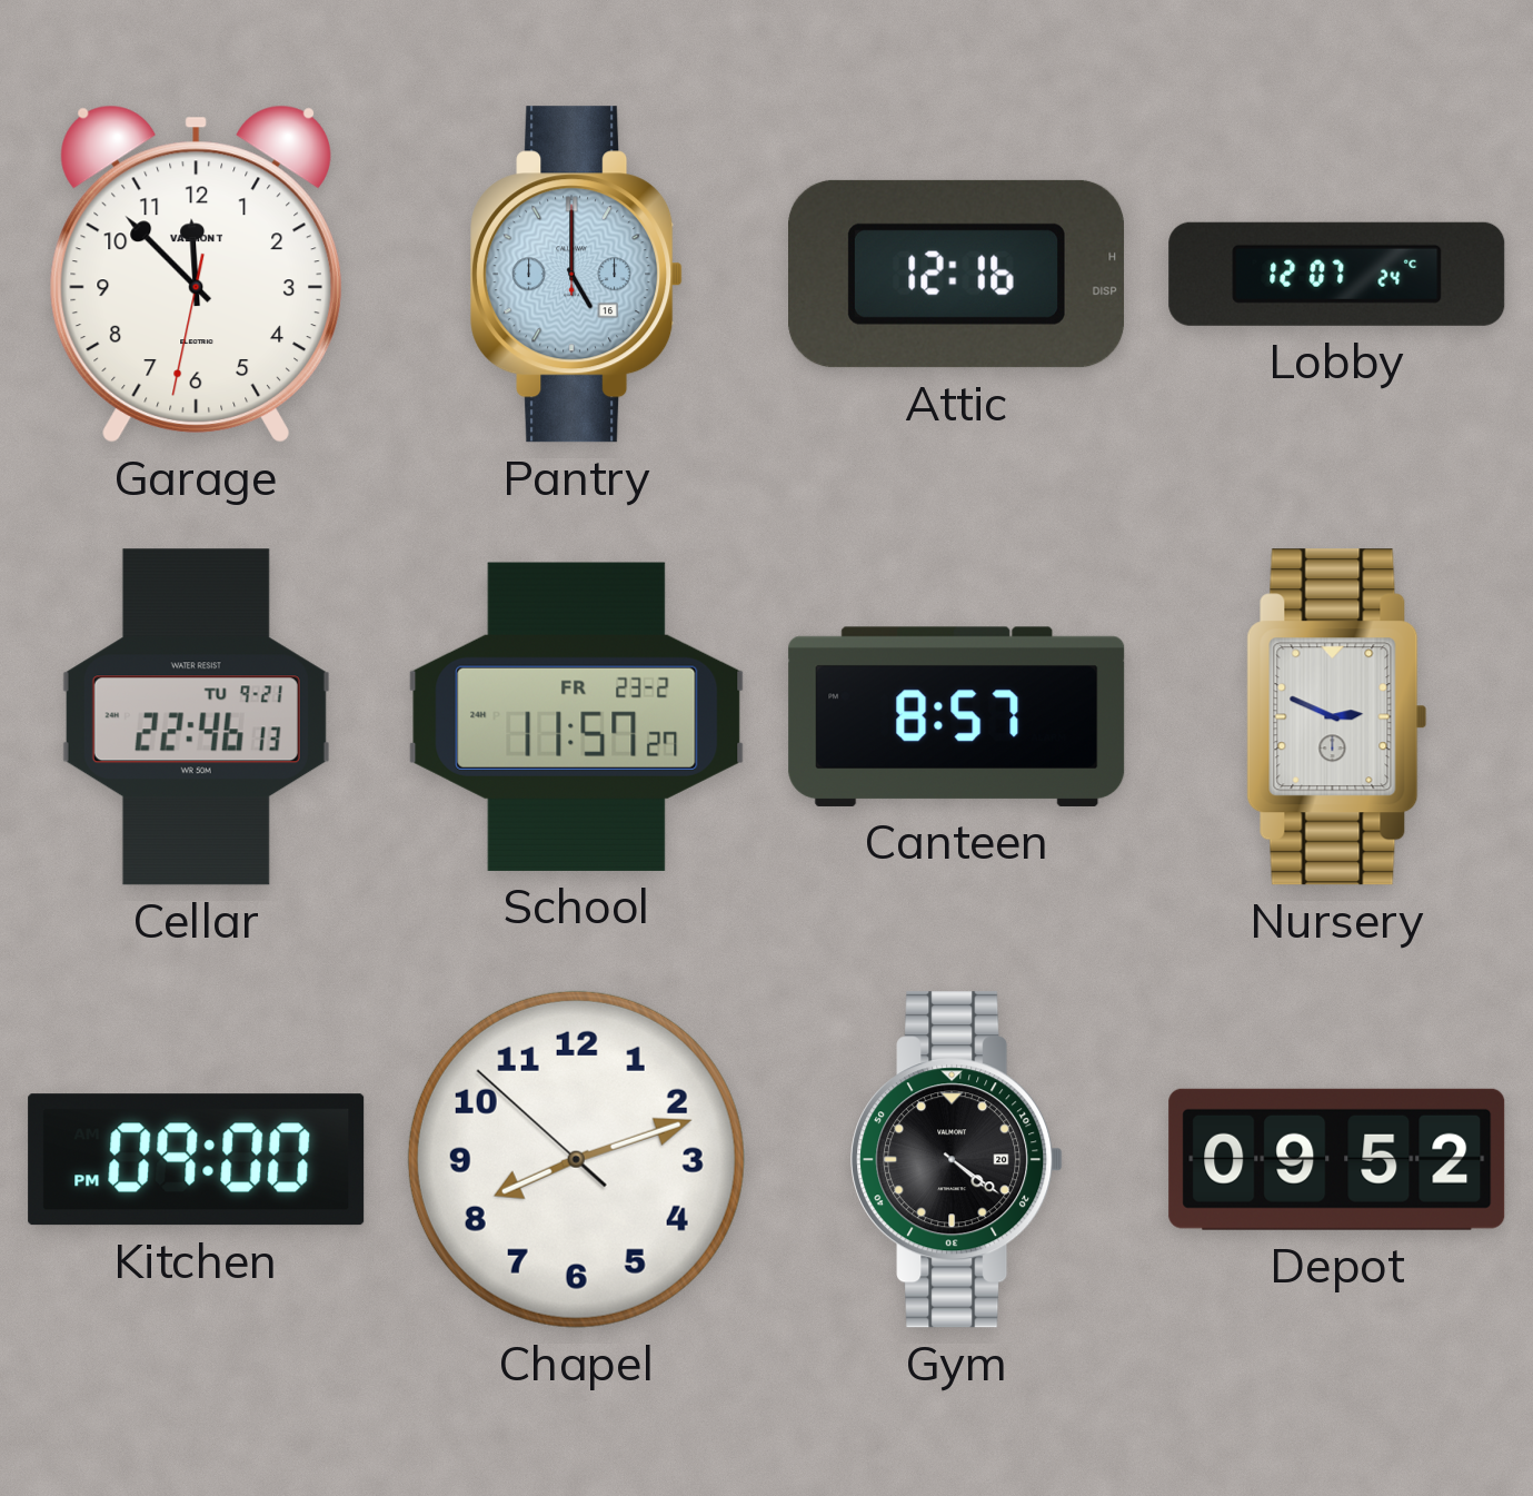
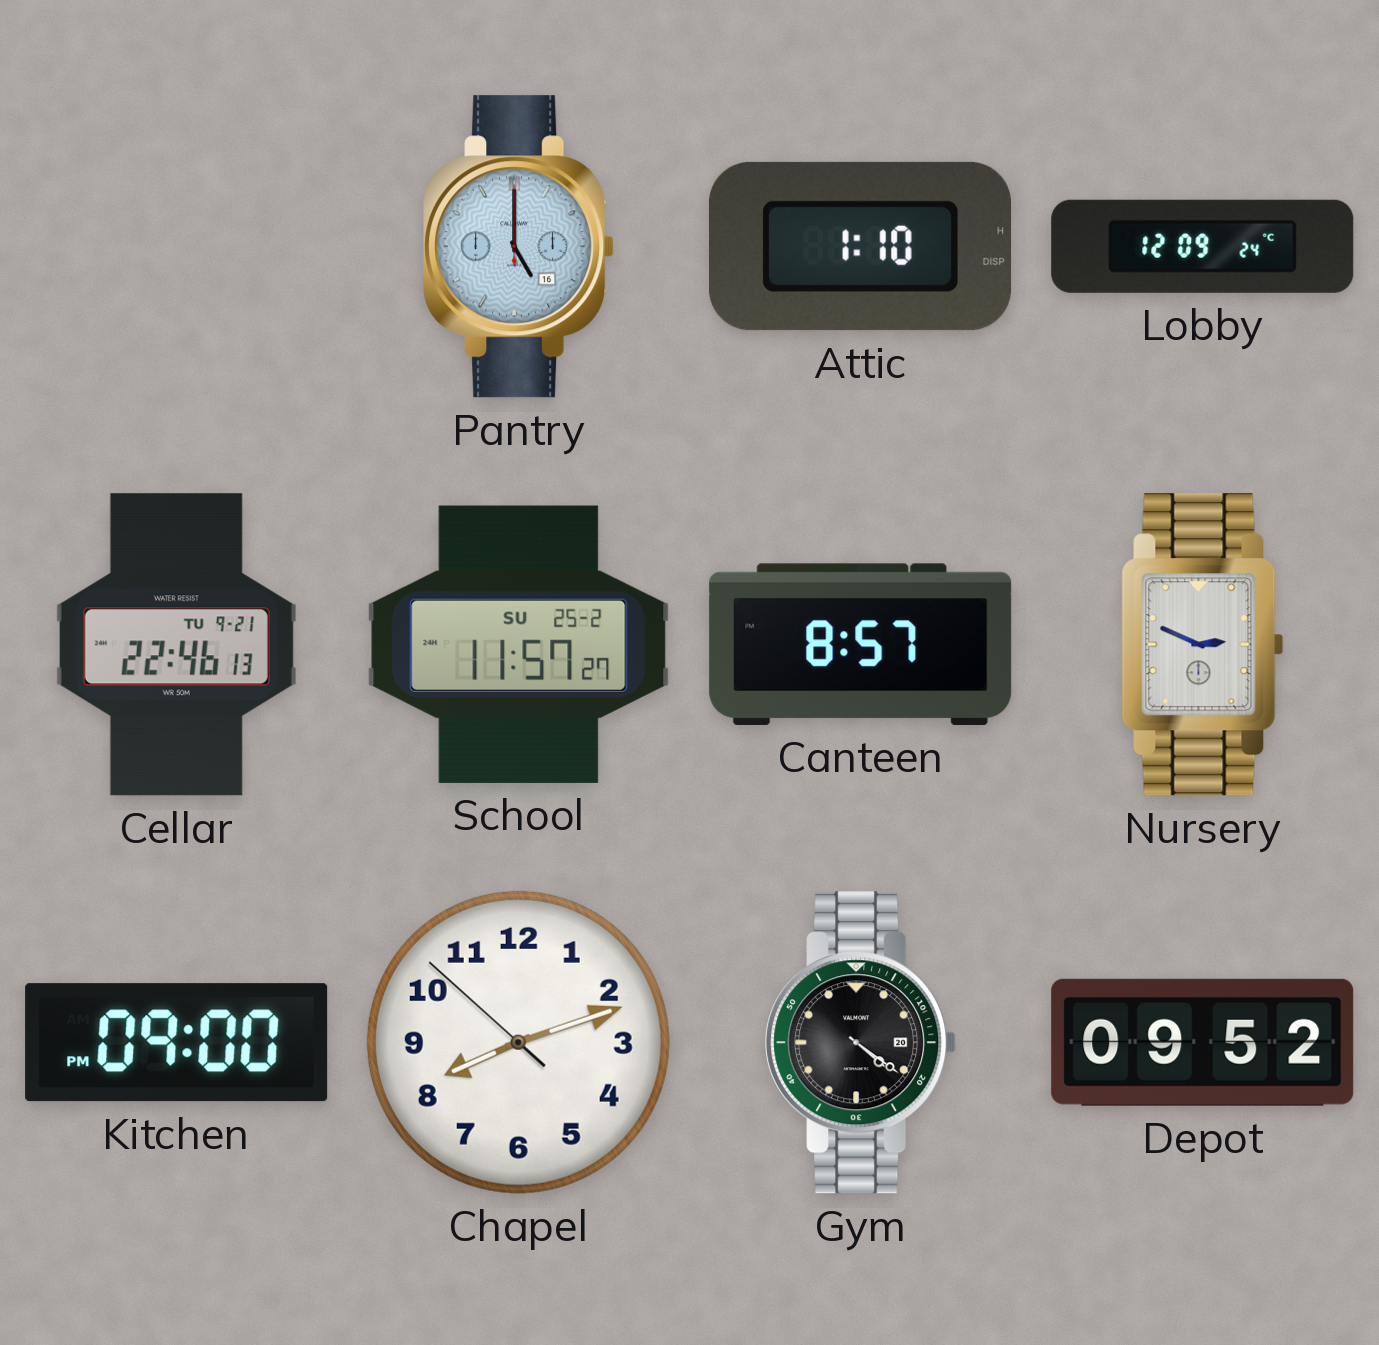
Garage: 11:52 -> none (196, 274)
Attic: 12:16 -> 1:10 (861, 246)
Lobby: 12:07 -> 12:09 (1203, 246)
School date: FR 23-2 -> SU 25-2 (519, 644)
